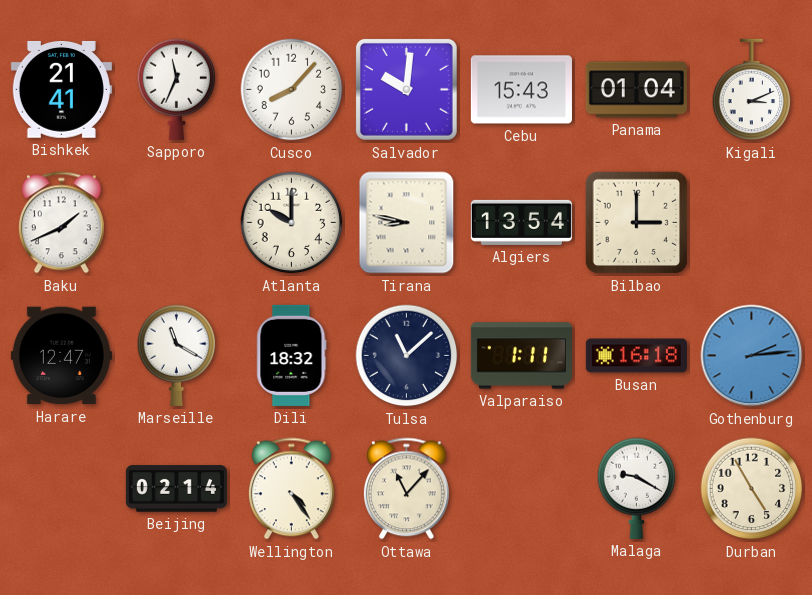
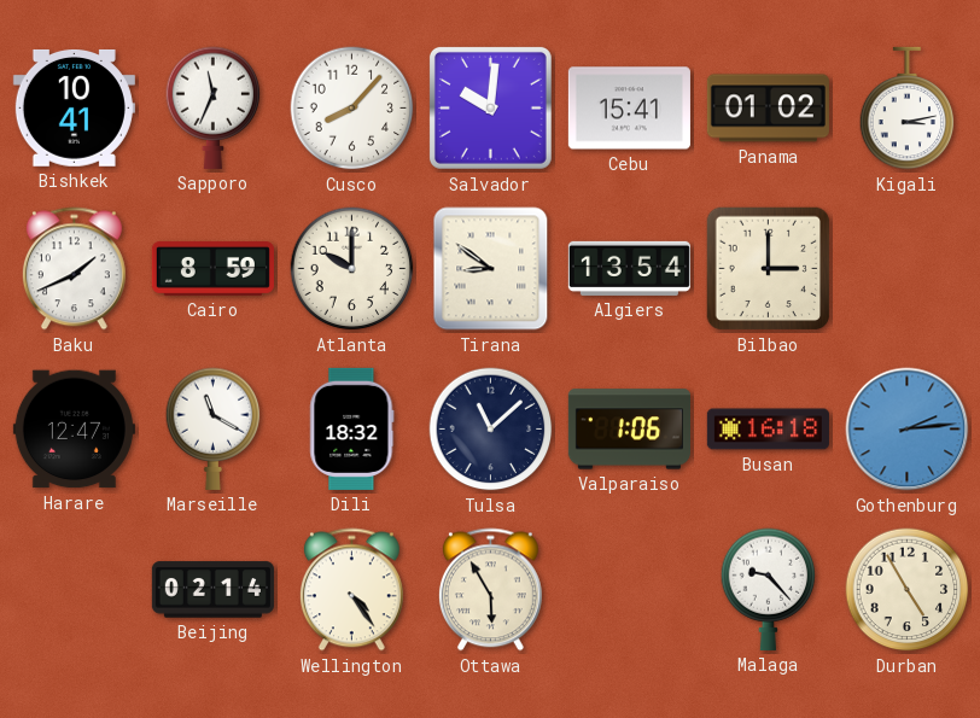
Bishkek: 21:41 -> 10:41 (74, 107)
Cebu: 15:43 -> 15:41 (629, 109)
Panama: 01:04 -> 01:02 (768, 109)
Kigali: 3:11 -> 3:13 (908, 109)
Cairo: none -> 8:59 (212, 269)
Tirana: 8:47 -> 8:51 (491, 269)
Valparaiso: 1:11 -> 1:06 (629, 430)
Ottawa: 11:07 -> 5:55 (490, 590)
Malaga: 9:20 -> 9:23 (769, 589)
